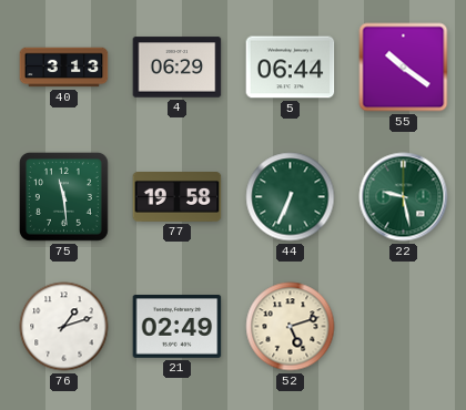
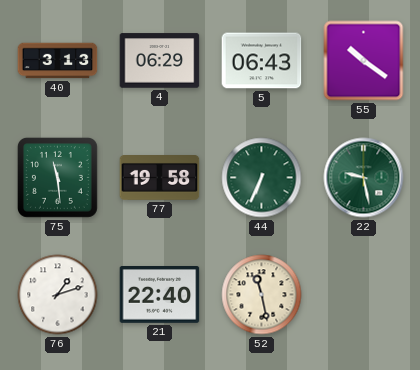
5: 06:44 -> 06:43 (262, 61)
21: 02:49 -> 22:40 (160, 295)
52: 5:12 -> 11:28 (262, 295)
